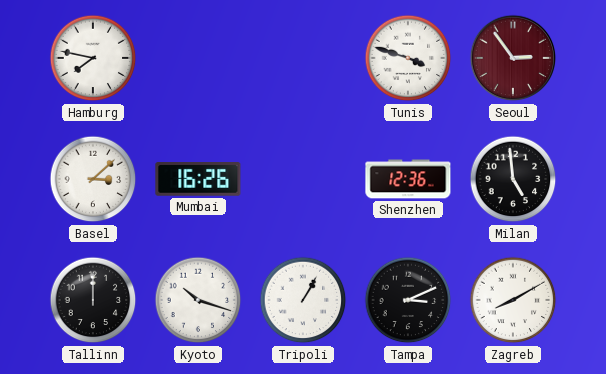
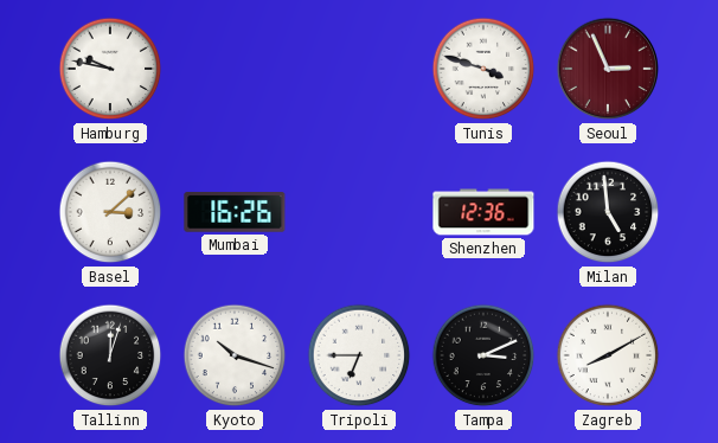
Hamburg: 7:47 -> 9:47 (110, 69)
Seoul: 2:54 -> 2:56 (608, 69)
Tallinn: 12:00 -> 12:03 (110, 355)
Tripoli: 1:05 -> 6:45 (359, 355)
